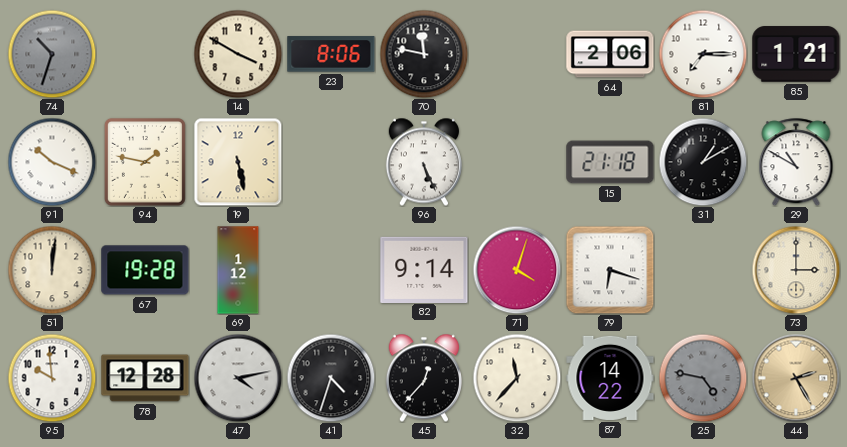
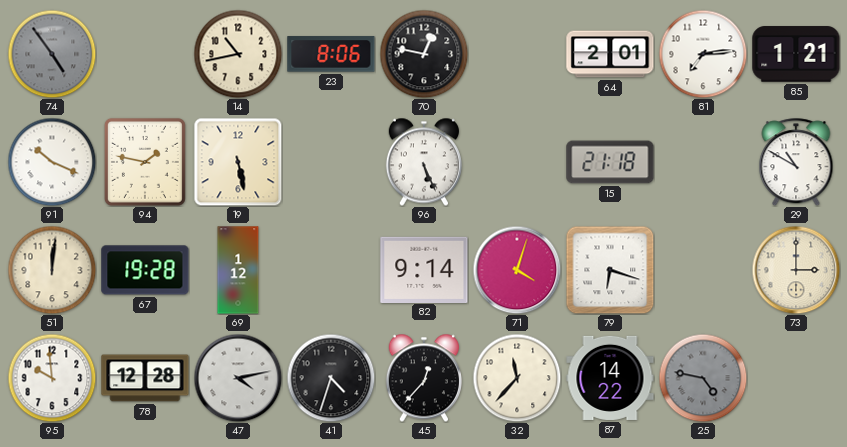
74: 10:33 -> 4:54 (52, 54)
14: 3:50 -> 10:43 (238, 54)
70: 11:47 -> 12:47 (424, 54)
64: 2:06 -> 2:01 (610, 54)
81: 7:15 -> 7:14 (703, 54)
31: 1:10 -> none (703, 162)
44: 2:25 -> none (796, 378)
